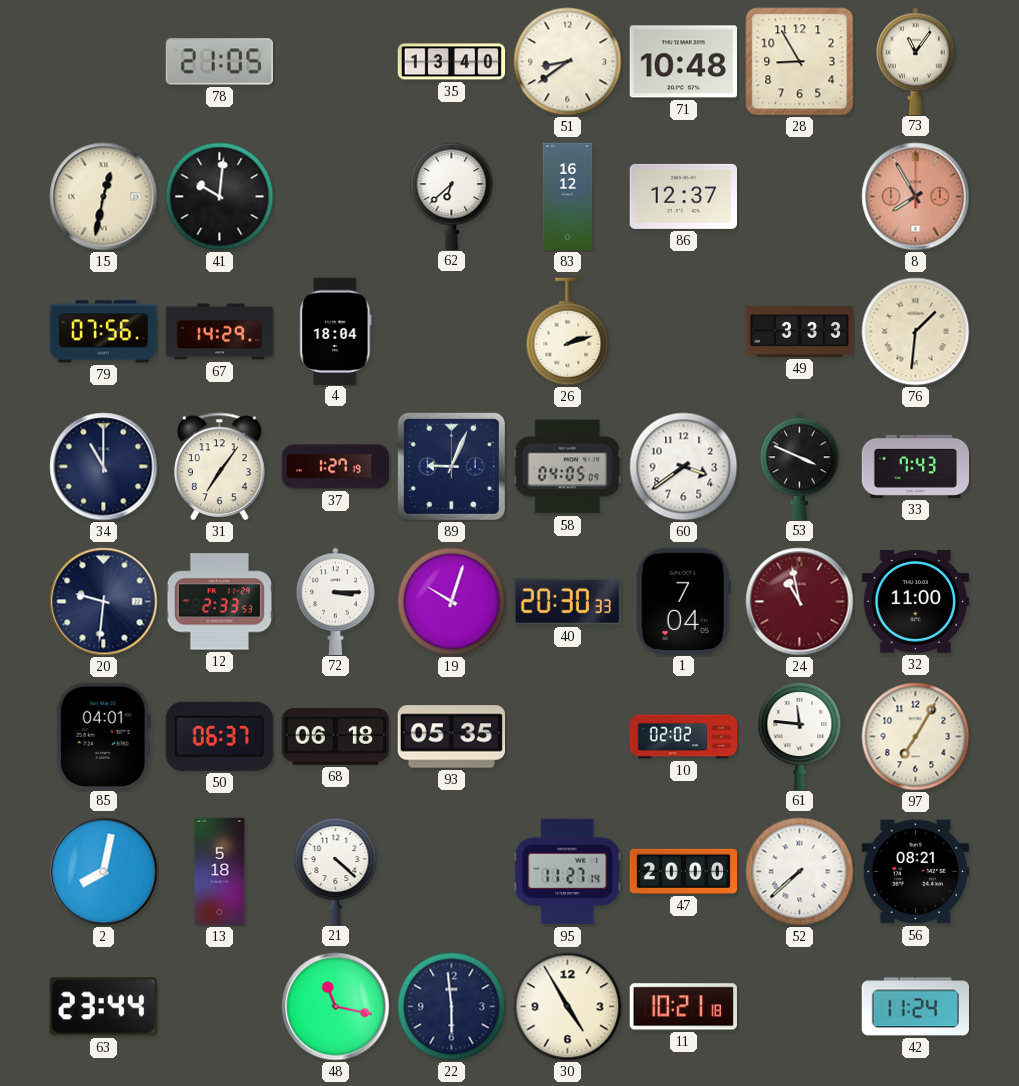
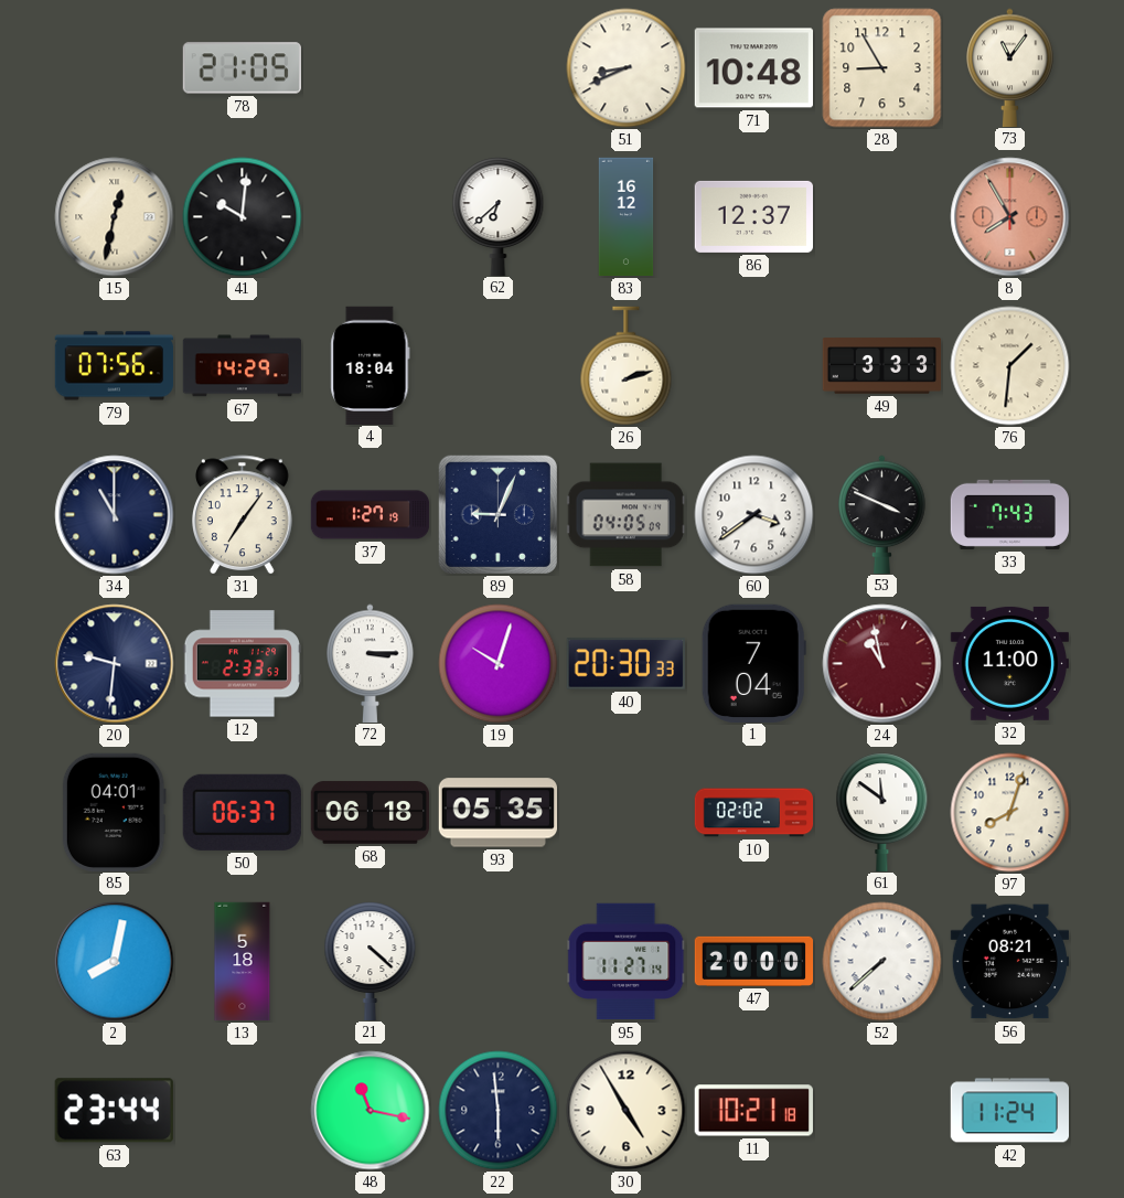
35: 13:40 -> none (452, 62)
51: 8:39 -> 8:41 (627, 68)
61: 11:46 -> 11:51 (882, 812)
97: 7:05 -> 8:03 (1010, 813)
